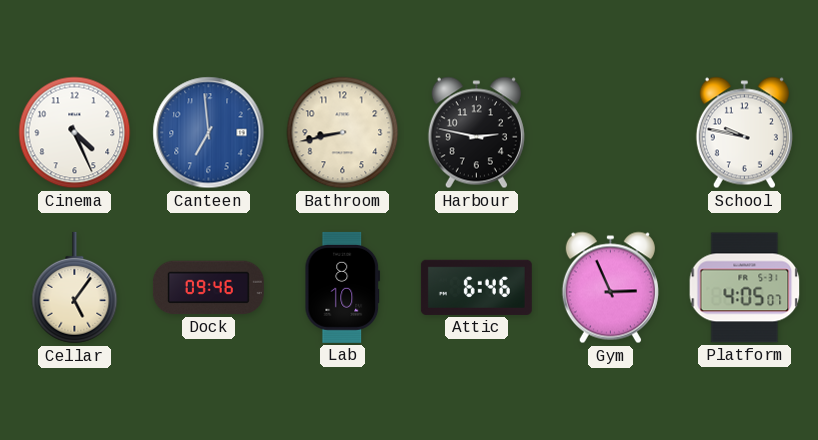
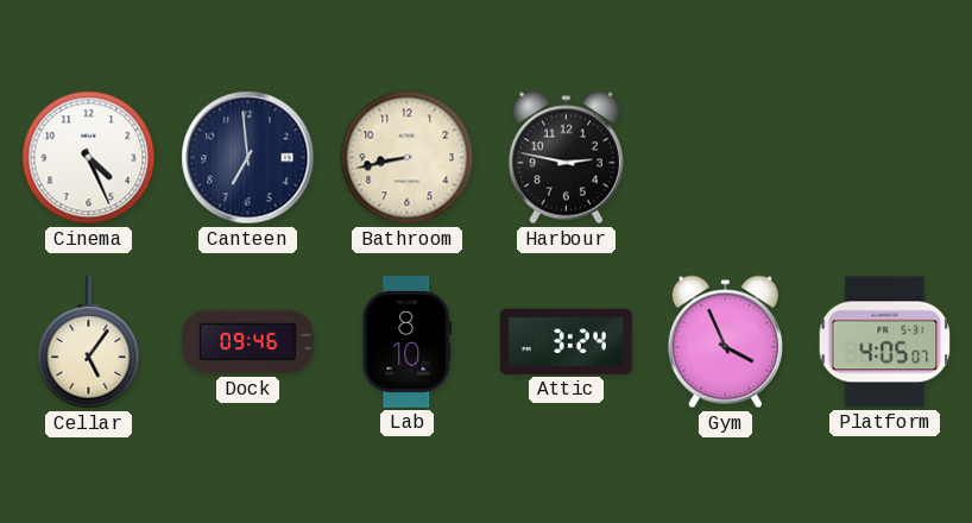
Canteen dial: blue -> navy (248, 158)
School: 9:47 -> none (744, 133)
Attic: 6:46 -> 3:24 (566, 341)
Gym: 2:56 -> 3:56 (725, 342)
